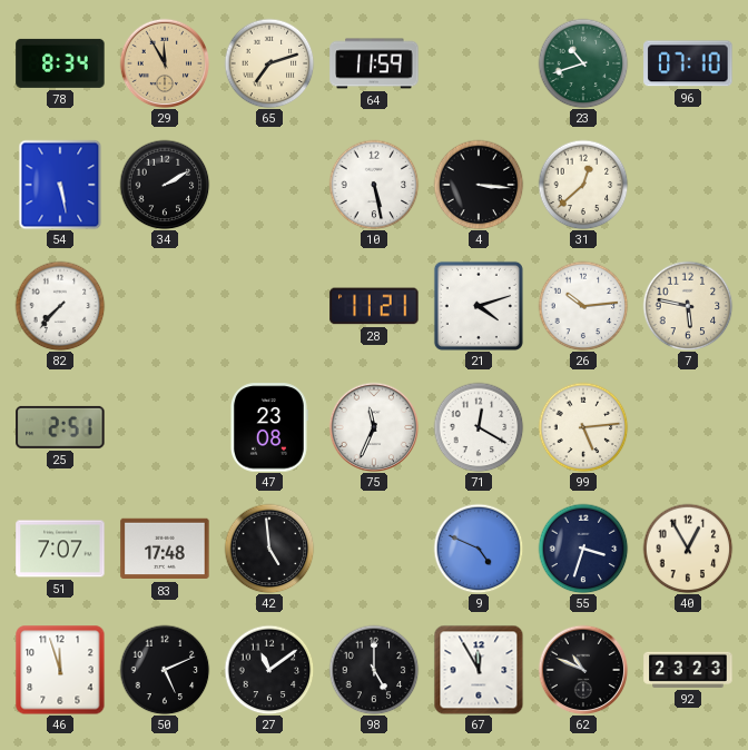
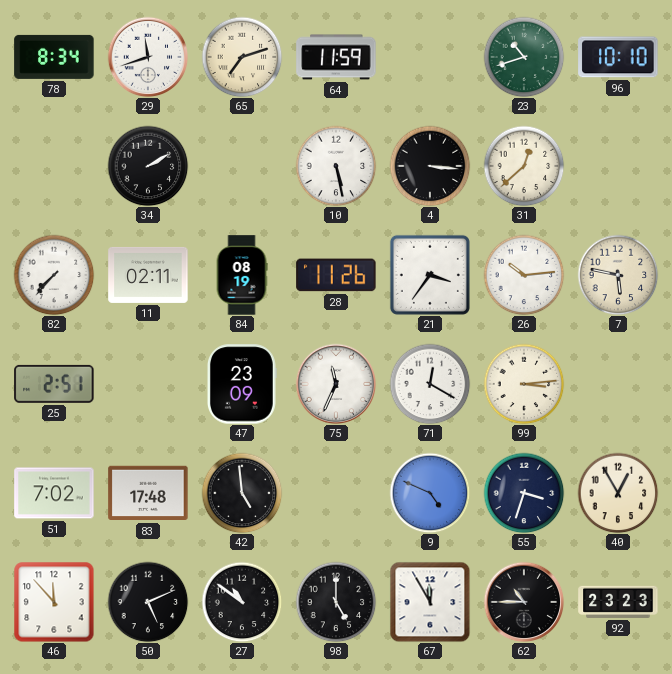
29: 11:55 -> 11:42 (148, 57)
29 dial: champagne -> white (148, 57)
96: 07:10 -> 10:10 (618, 57)
54: 5:28 -> none (60, 185)
11: none -> 02:11 (148, 275)
84: none -> 08:19 (242, 275)
28: 11:21 -> 11:26 (336, 275)
21: 4:12 -> 3:36 (430, 275)
47: 23:08 -> 23:09 (242, 384)
99: 5:14 -> 3:14 (524, 384)
51: 7:07 -> 7:02 (54, 493)
46: 11:57 -> 11:53 (54, 602)
27: 11:09 -> 10:51 (242, 602)
62: 10:49 -> 10:45 (524, 602)
